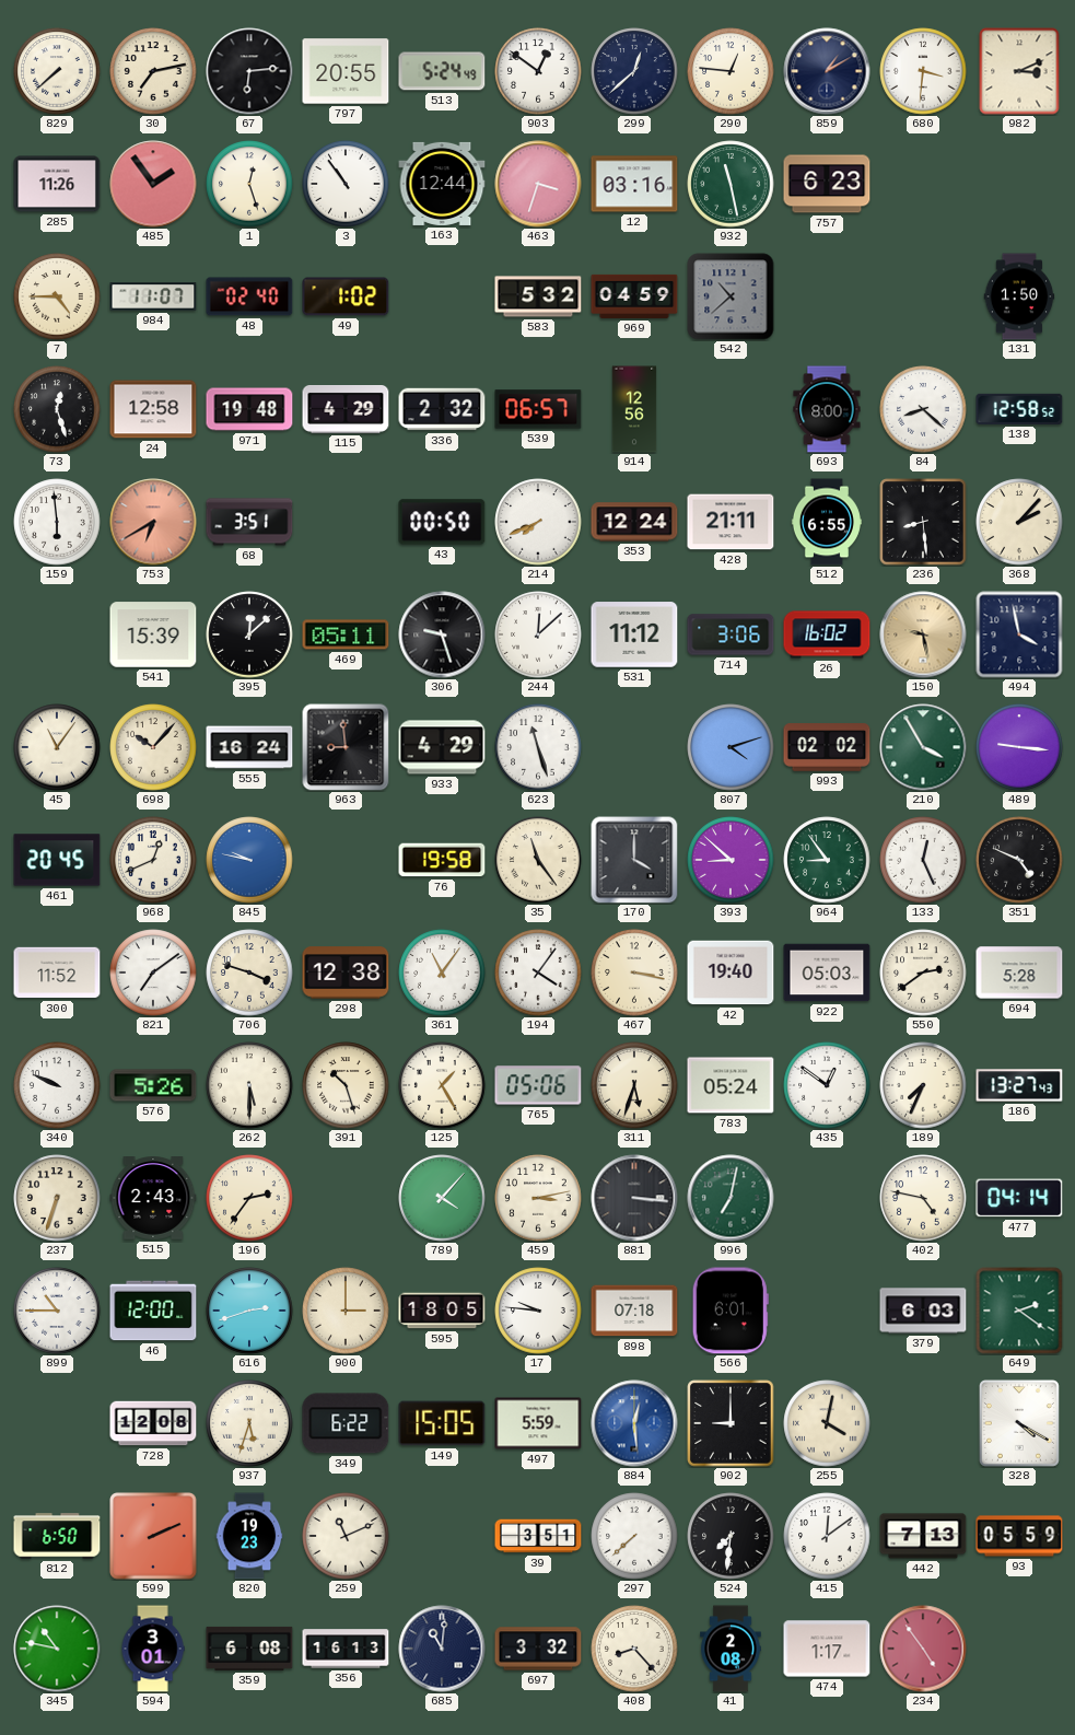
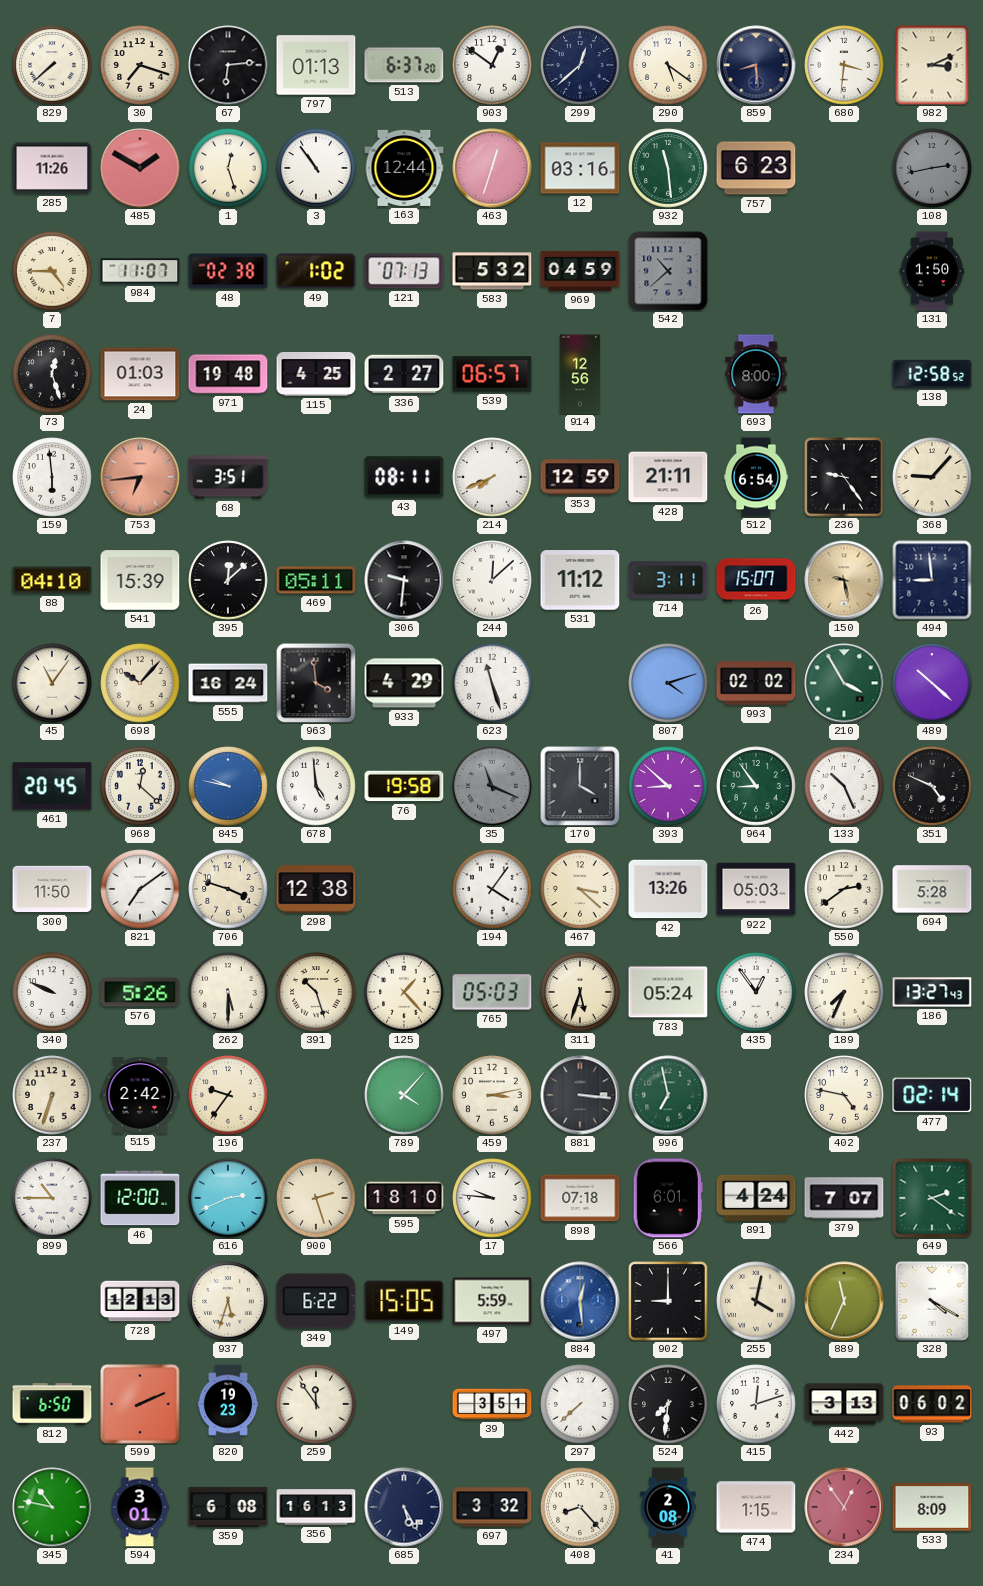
30: 7:13 -> 7:18 (140, 65)
797: 20:55 -> 01:13 (316, 65)
513: 5:24 -> 6:37 (404, 65)
290: 12:46 -> 5:21 (668, 65)
859: 1:10 -> 8:29 (756, 65)
485: 1:54 -> 1:50 (140, 168)
463: 3:33 -> 12:33 (492, 168)
932: 11:28 -> 11:29 (668, 168)
108: none -> 2:43 (932, 168)
48: 02:40 -> 02:38 (228, 271)
121: none -> 07:13 (404, 271)
24: 12:58 -> 01:03 (140, 374)
115: 4:29 -> 4:25 (316, 375)
336: 2:32 -> 2:27 (404, 374)
84: 8:22 -> none (923, 409)
753: 6:40 -> 6:44 (140, 477)
43: 00:50 -> 08:11 (404, 477)
353: 12:24 -> 12:59 (580, 477)
512: 6:55 -> 6:54 (756, 477)
236: 8:29 -> 9:24 (844, 477)
368: 2:07 -> 9:07 (932, 477)
88: none -> 04:10 (52, 580)
306: 9:27 -> 9:31 (404, 580)
714: 3:06 -> 3:11 (668, 580)
26: 16:02 -> 15:07 (756, 580)
494: 3:58 -> 8:59 (932, 580)
963: 8:59 -> 3:59 (316, 683)
489: 9:16 -> 10:22 (932, 683)
968: 12:41 -> 12:22 (140, 786)
678: none -> 4:59 (316, 786)
35: 11:24 -> 11:19 (492, 786)
35 dial: cream -> grey (492, 786)
133: 12:26 -> 10:26 (844, 786)
300: 11:52 -> 11:50 (52, 889)
361: 11:06 -> none (442, 973)
467: 3:17 -> 3:22 (580, 889)
42: 19:40 -> 13:26 (668, 889)
125: 1:25 -> 1:23 (404, 992)
765: 05:06 -> 05:03 (492, 992)
435: 12:51 -> 12:54 (756, 992)
515: 2:43 -> 2:42 (140, 1096)
196: 2:36 -> 9:36 (228, 1095)
996: 7:02 -> 6:58 (668, 1095)
477: 04:14 -> 02:14 (932, 1095)
616: 2:42 -> 2:41 (228, 1198)
900: 3:00 -> 2:27 (316, 1198)
595: 18:05 -> 18:10 (404, 1198)
891: none -> 4:24 (756, 1198)
379: 6:03 -> 7:07 (844, 1198)
728: 12:08 -> 12:13 (140, 1301)
889: none -> 11:34 (844, 1301)
259: 11:11 -> 11:54 (316, 1404)
415: 12:09 -> 12:12 (756, 1404)
442: 7:13 -> 3:13 (844, 1404)
93: 05:59 -> 06:02 (932, 1404)
685: 11:01 -> 5:25 (404, 1507)
474: 1:17 -> 1:15 (756, 1507)
234: 4:54 -> 12:54 (844, 1507)
533: none -> 8:09 (932, 1508)
